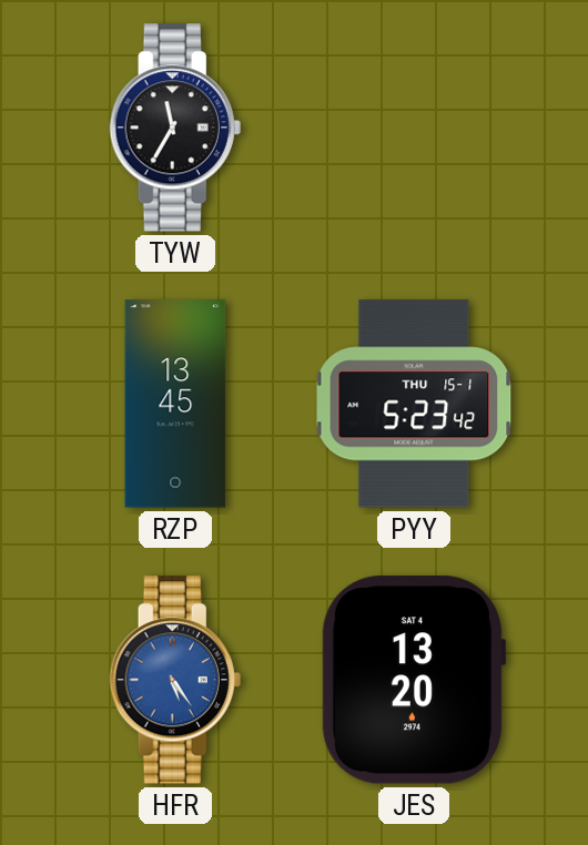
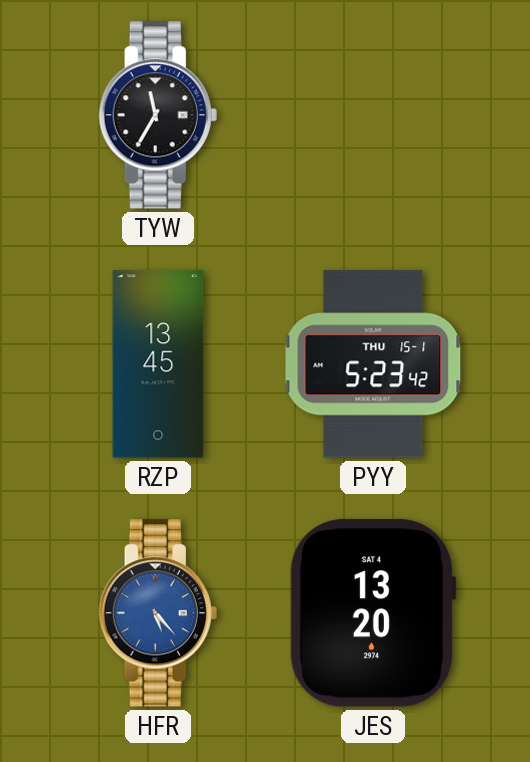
HFR: 5:24 -> 5:23 (158, 613)
